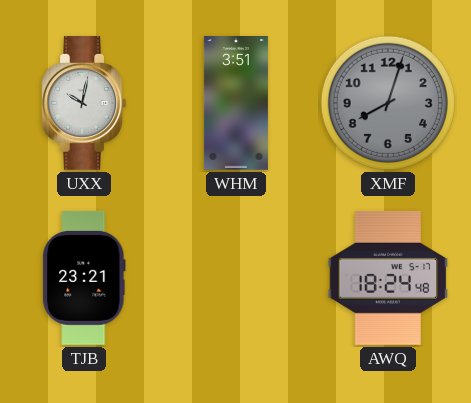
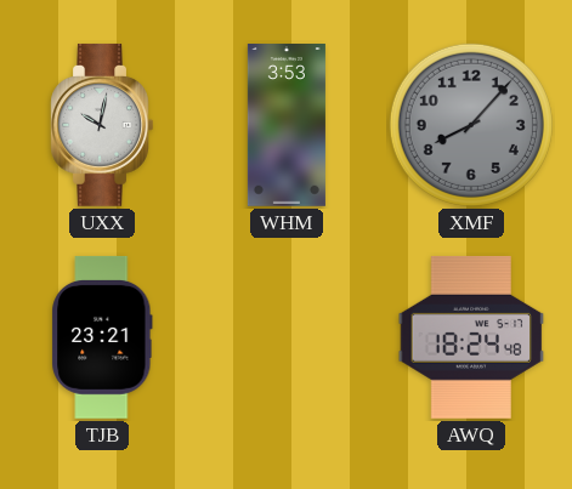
WHM: 3:51 -> 3:53 (287, 126)
XMF: 8:03 -> 8:07 (471, 125)
